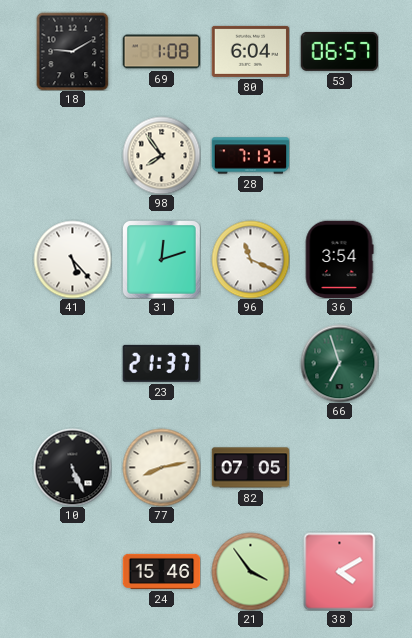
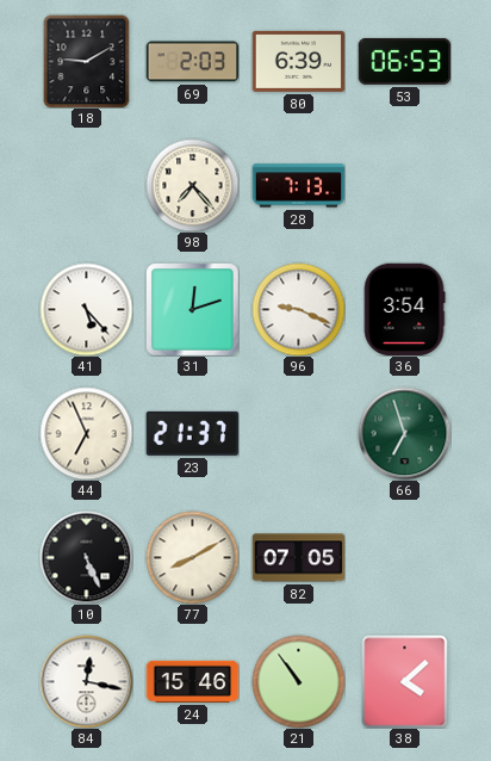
69: 1:08 -> 2:03 (192, 62)
80: 6:04 -> 6:39 (298, 61)
53: 06:57 -> 06:53 (404, 61)
98: 7:54 -> 7:23 (192, 185)
96: 11:19 -> 9:19 (298, 309)
44: none -> 6:56 (86, 433)
77: 8:13 -> 8:10 (192, 557)
84: none -> 12:17 (86, 681)
21: 3:54 -> 10:54 (298, 681)
38: 4:10 -> 4:08 (405, 681)
